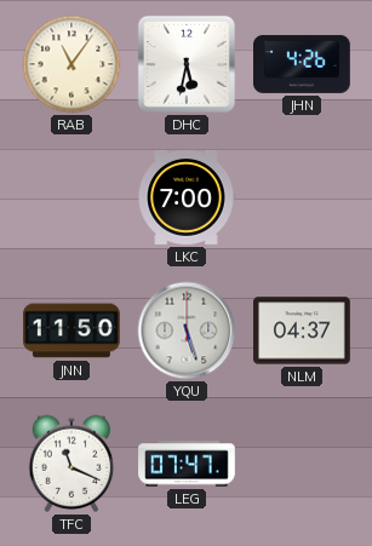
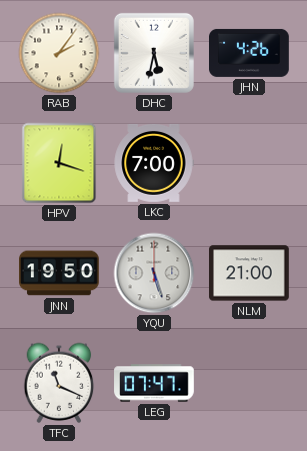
RAB: 11:06 -> 2:06 (59, 53)
HPV: none -> 12:18 (59, 163)
JNN: 11:50 -> 19:50 (60, 273)
NLM: 04:37 -> 21:00 (250, 273)
